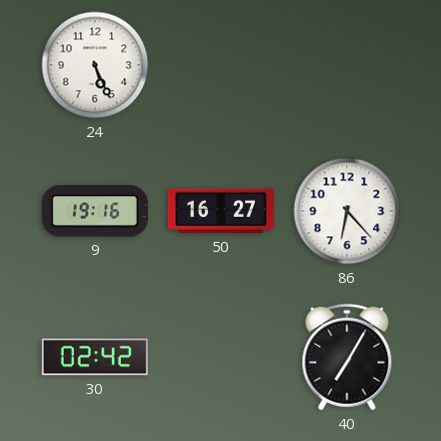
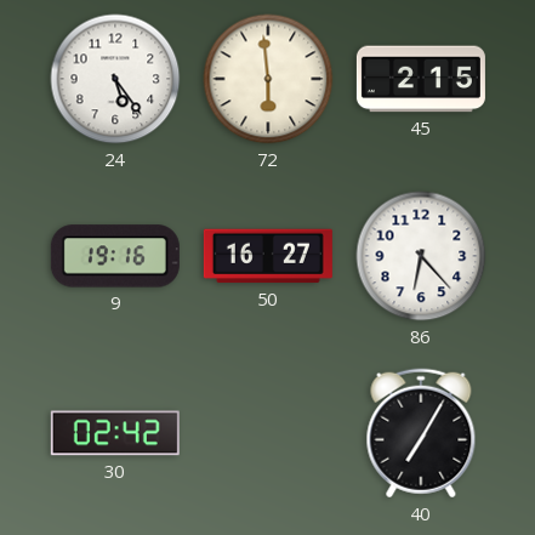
24: 5:26 -> 5:24 (115, 79)
72: none -> 5:59 (268, 79)
45: none -> 2:15 (421, 79)
